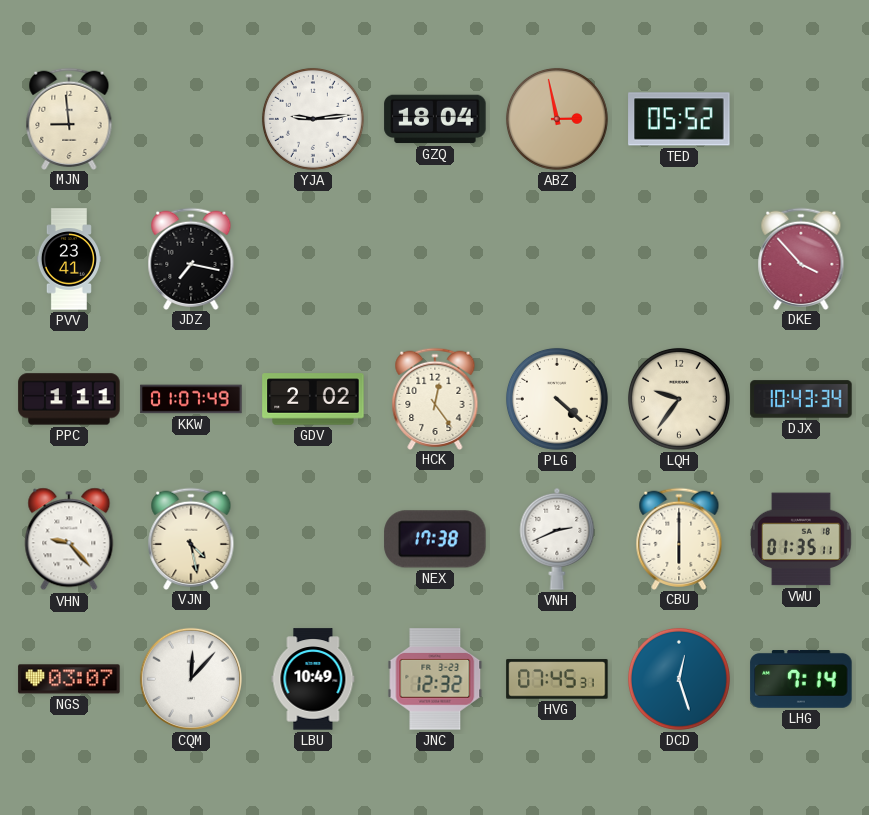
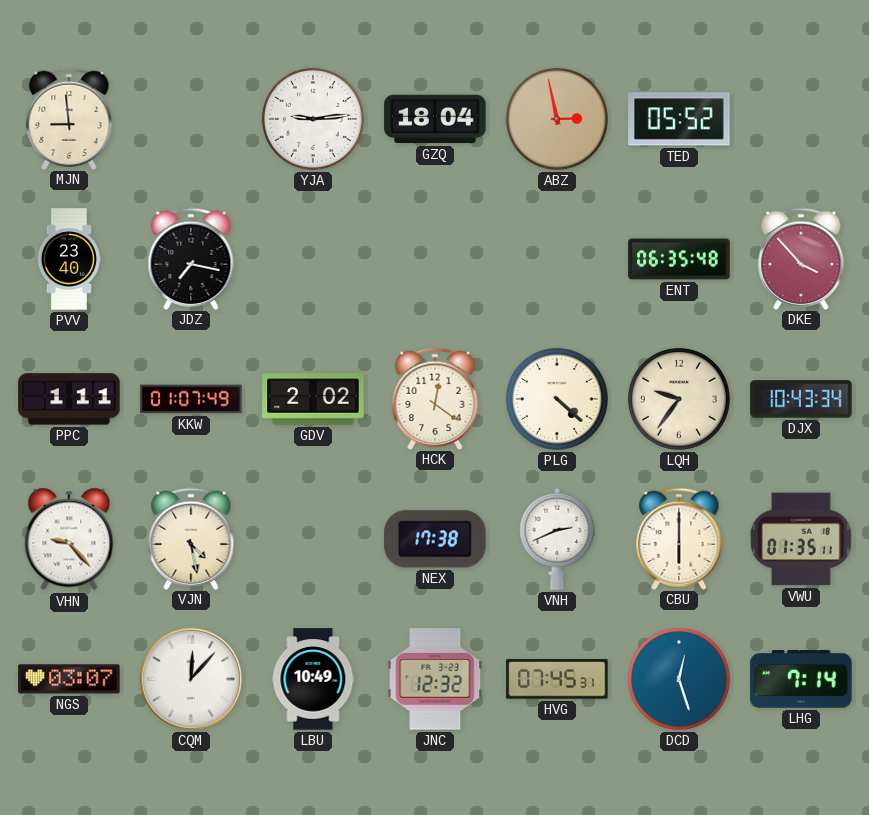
PVV: 23:41 -> 23:40 (69, 259)
ENT: none -> 06:35 (679, 259)
HCK: 12:24 -> 12:21 (435, 398)
